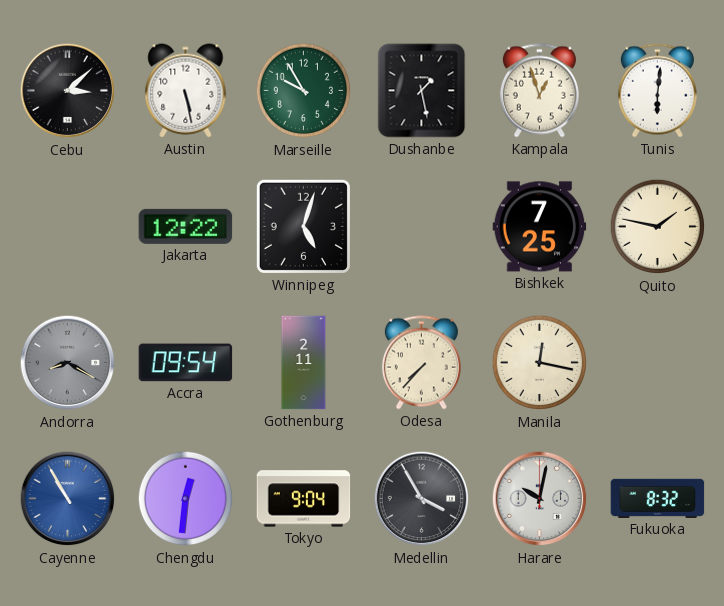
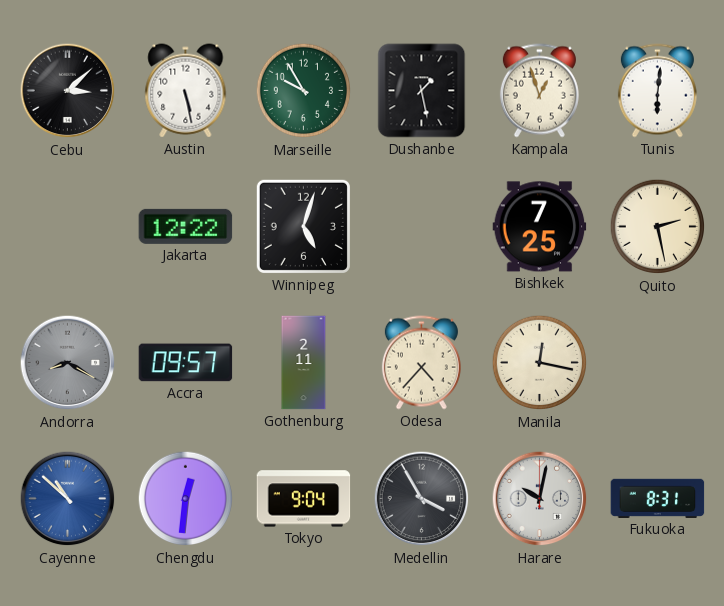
Quito: 1:47 -> 2:28 (658, 227)
Accra: 09:54 -> 09:57 (186, 363)
Odesa: 7:37 -> 4:37 (421, 363)
Cayenne: 10:55 -> 10:52 (68, 499)
Fukuoka: 8:32 -> 8:31 (658, 498)
